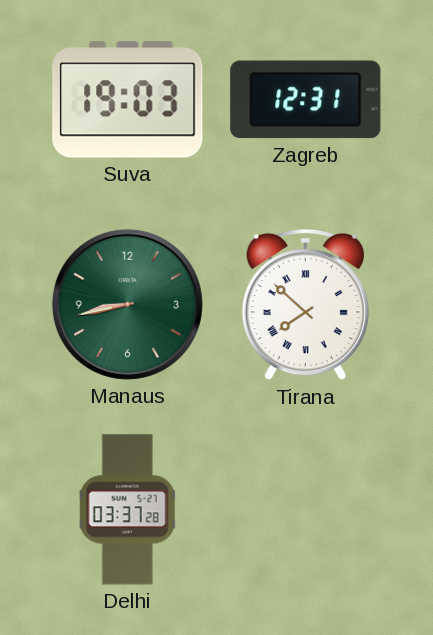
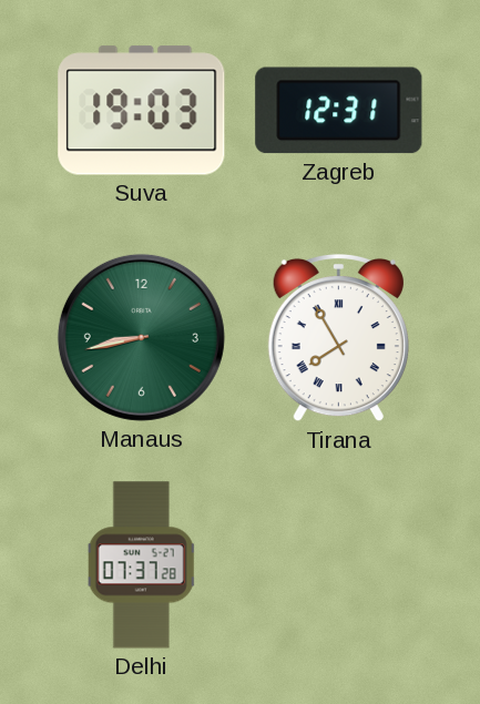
Tirana: 7:52 -> 7:55 (338, 338)
Delhi: 03:37 -> 07:37 (141, 565)
